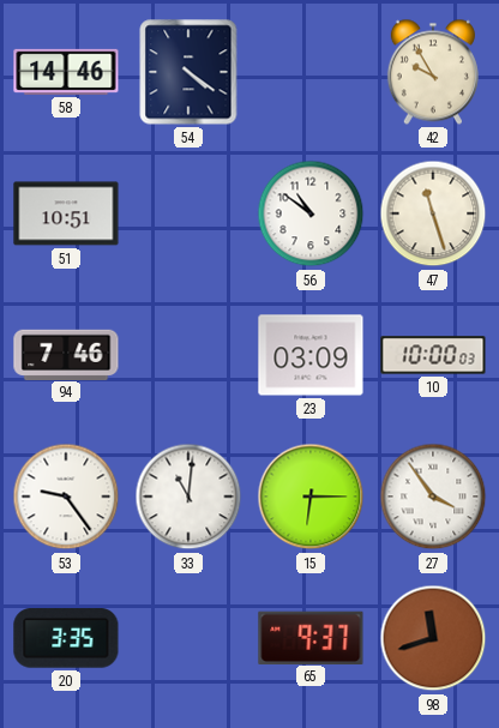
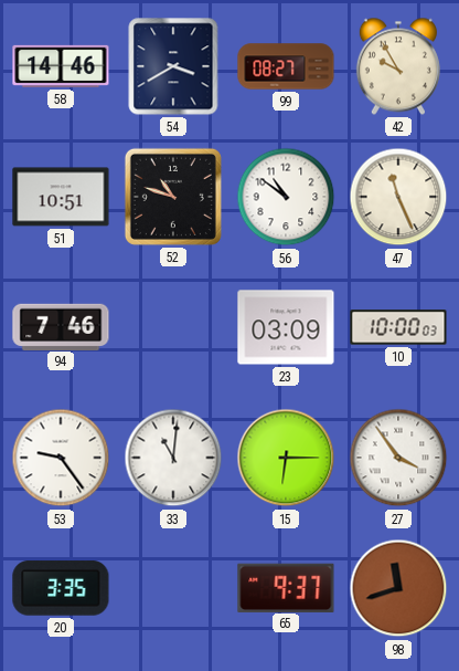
54: 4:21 -> 3:40 (173, 66)
99: none -> 08:27 (286, 66)
52: none -> 10:48 (173, 197)
47: 11:27 -> 11:26 (398, 197)
